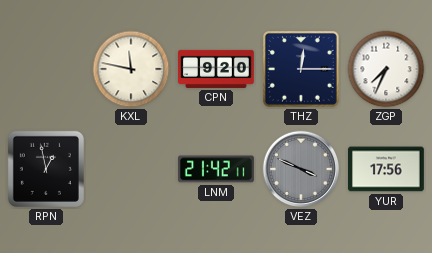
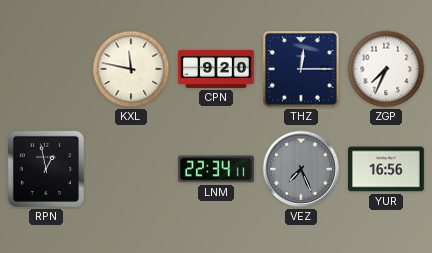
LNM: 21:42 -> 22:34 (217, 169)
VEZ: 3:49 -> 7:26 (301, 169)
YUR: 17:56 -> 16:56 (387, 169)
